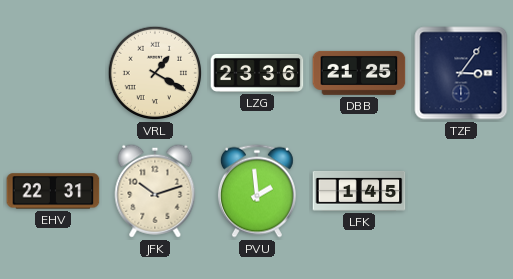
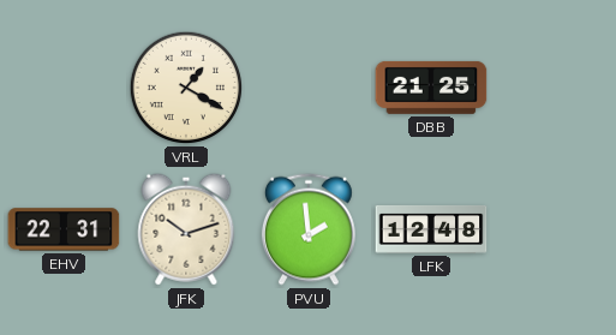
LZG: 23:36 -> none (257, 73)
TZF: 3:06 -> none (461, 73)
LFK: 1:45 -> 12:48 (431, 229)
